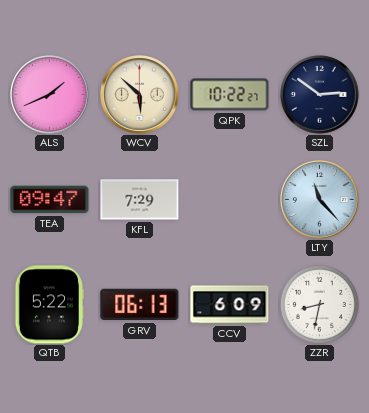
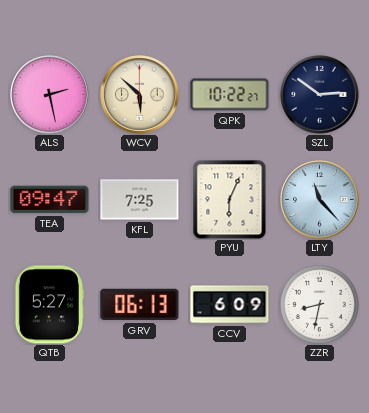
ALS: 1:41 -> 2:28 (50, 95)
KFL: 7:29 -> 7:25 (140, 200)
PYU: none -> 6:04 (230, 200)
QTB: 5:22 -> 5:27 (48, 305)
